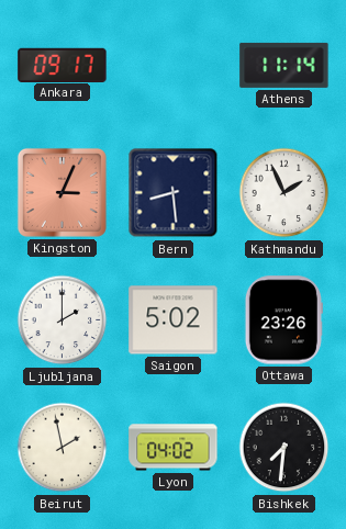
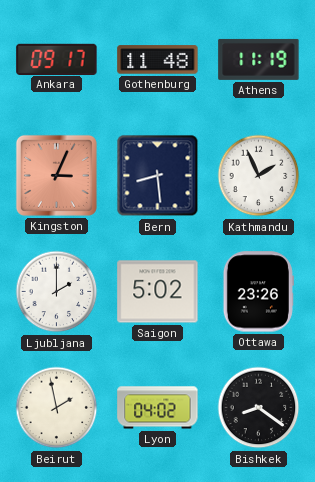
Gothenburg: none -> 11:48 (158, 60)
Athens: 11:14 -> 11:19 (259, 59)
Bishkek: 7:31 -> 8:21 (259, 408)
